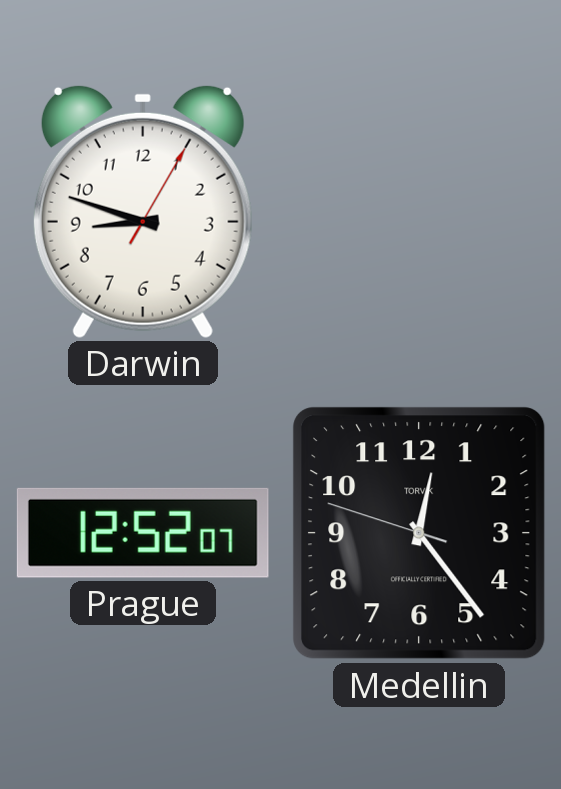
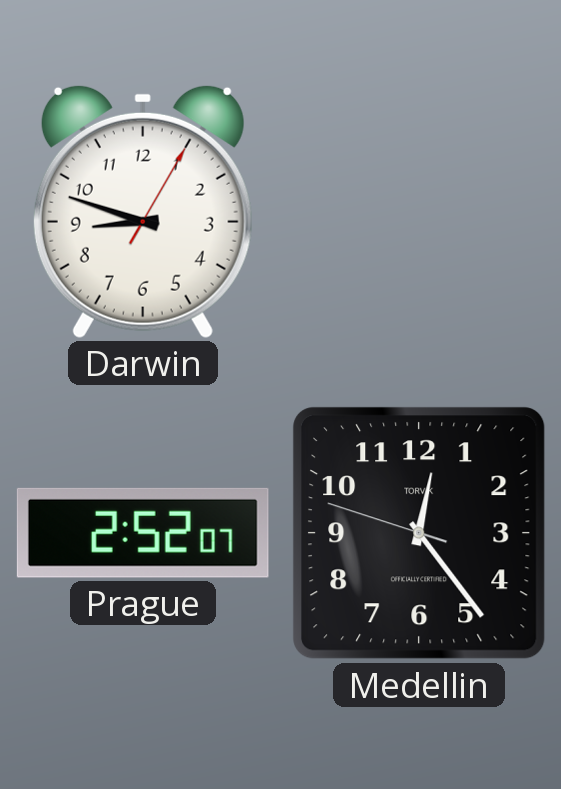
Prague: 12:52 -> 2:52 (143, 533)
